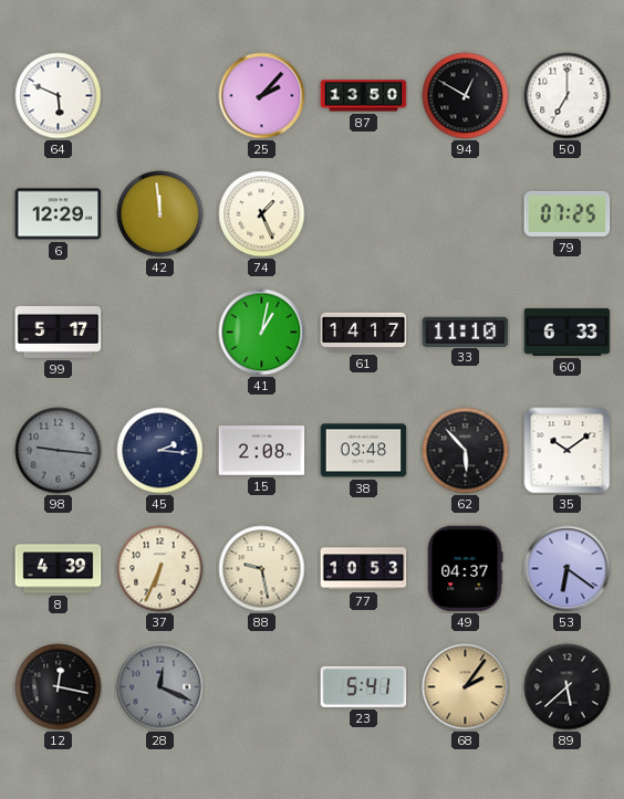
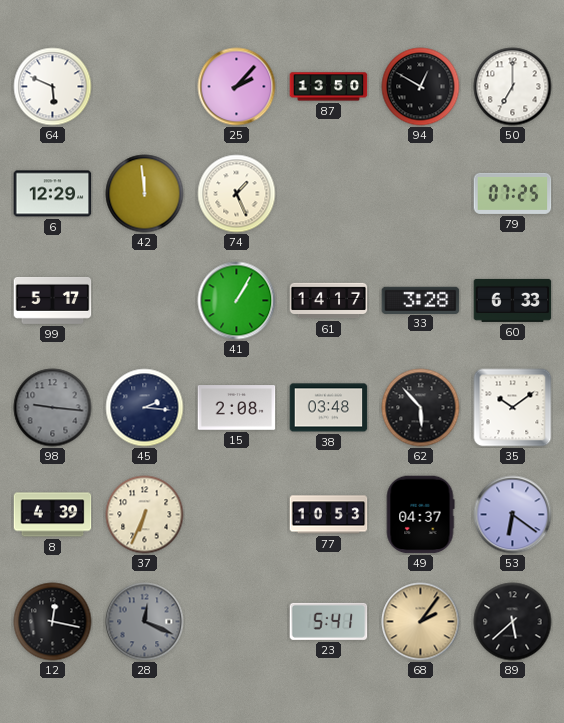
41: 1:02 -> 1:05 (237, 301)
33: 11:10 -> 3:28 (421, 300)
88: 9:28 -> none (262, 569)
